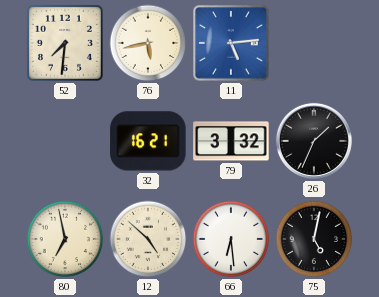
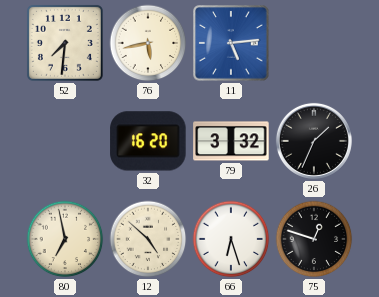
32: 16:21 -> 16:20 (148, 141)
66: 6:29 -> 6:27 (231, 239)
75: 5:02 -> 12:48 (314, 239)
